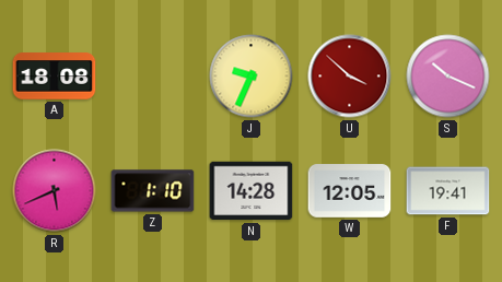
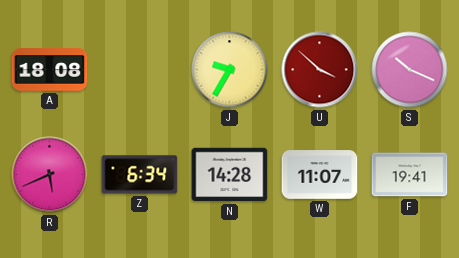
J: 9:34 -> 9:35 (230, 70)
Z: 1:10 -> 6:34 (140, 175)
W: 12:05 -> 11:07 (320, 175)
